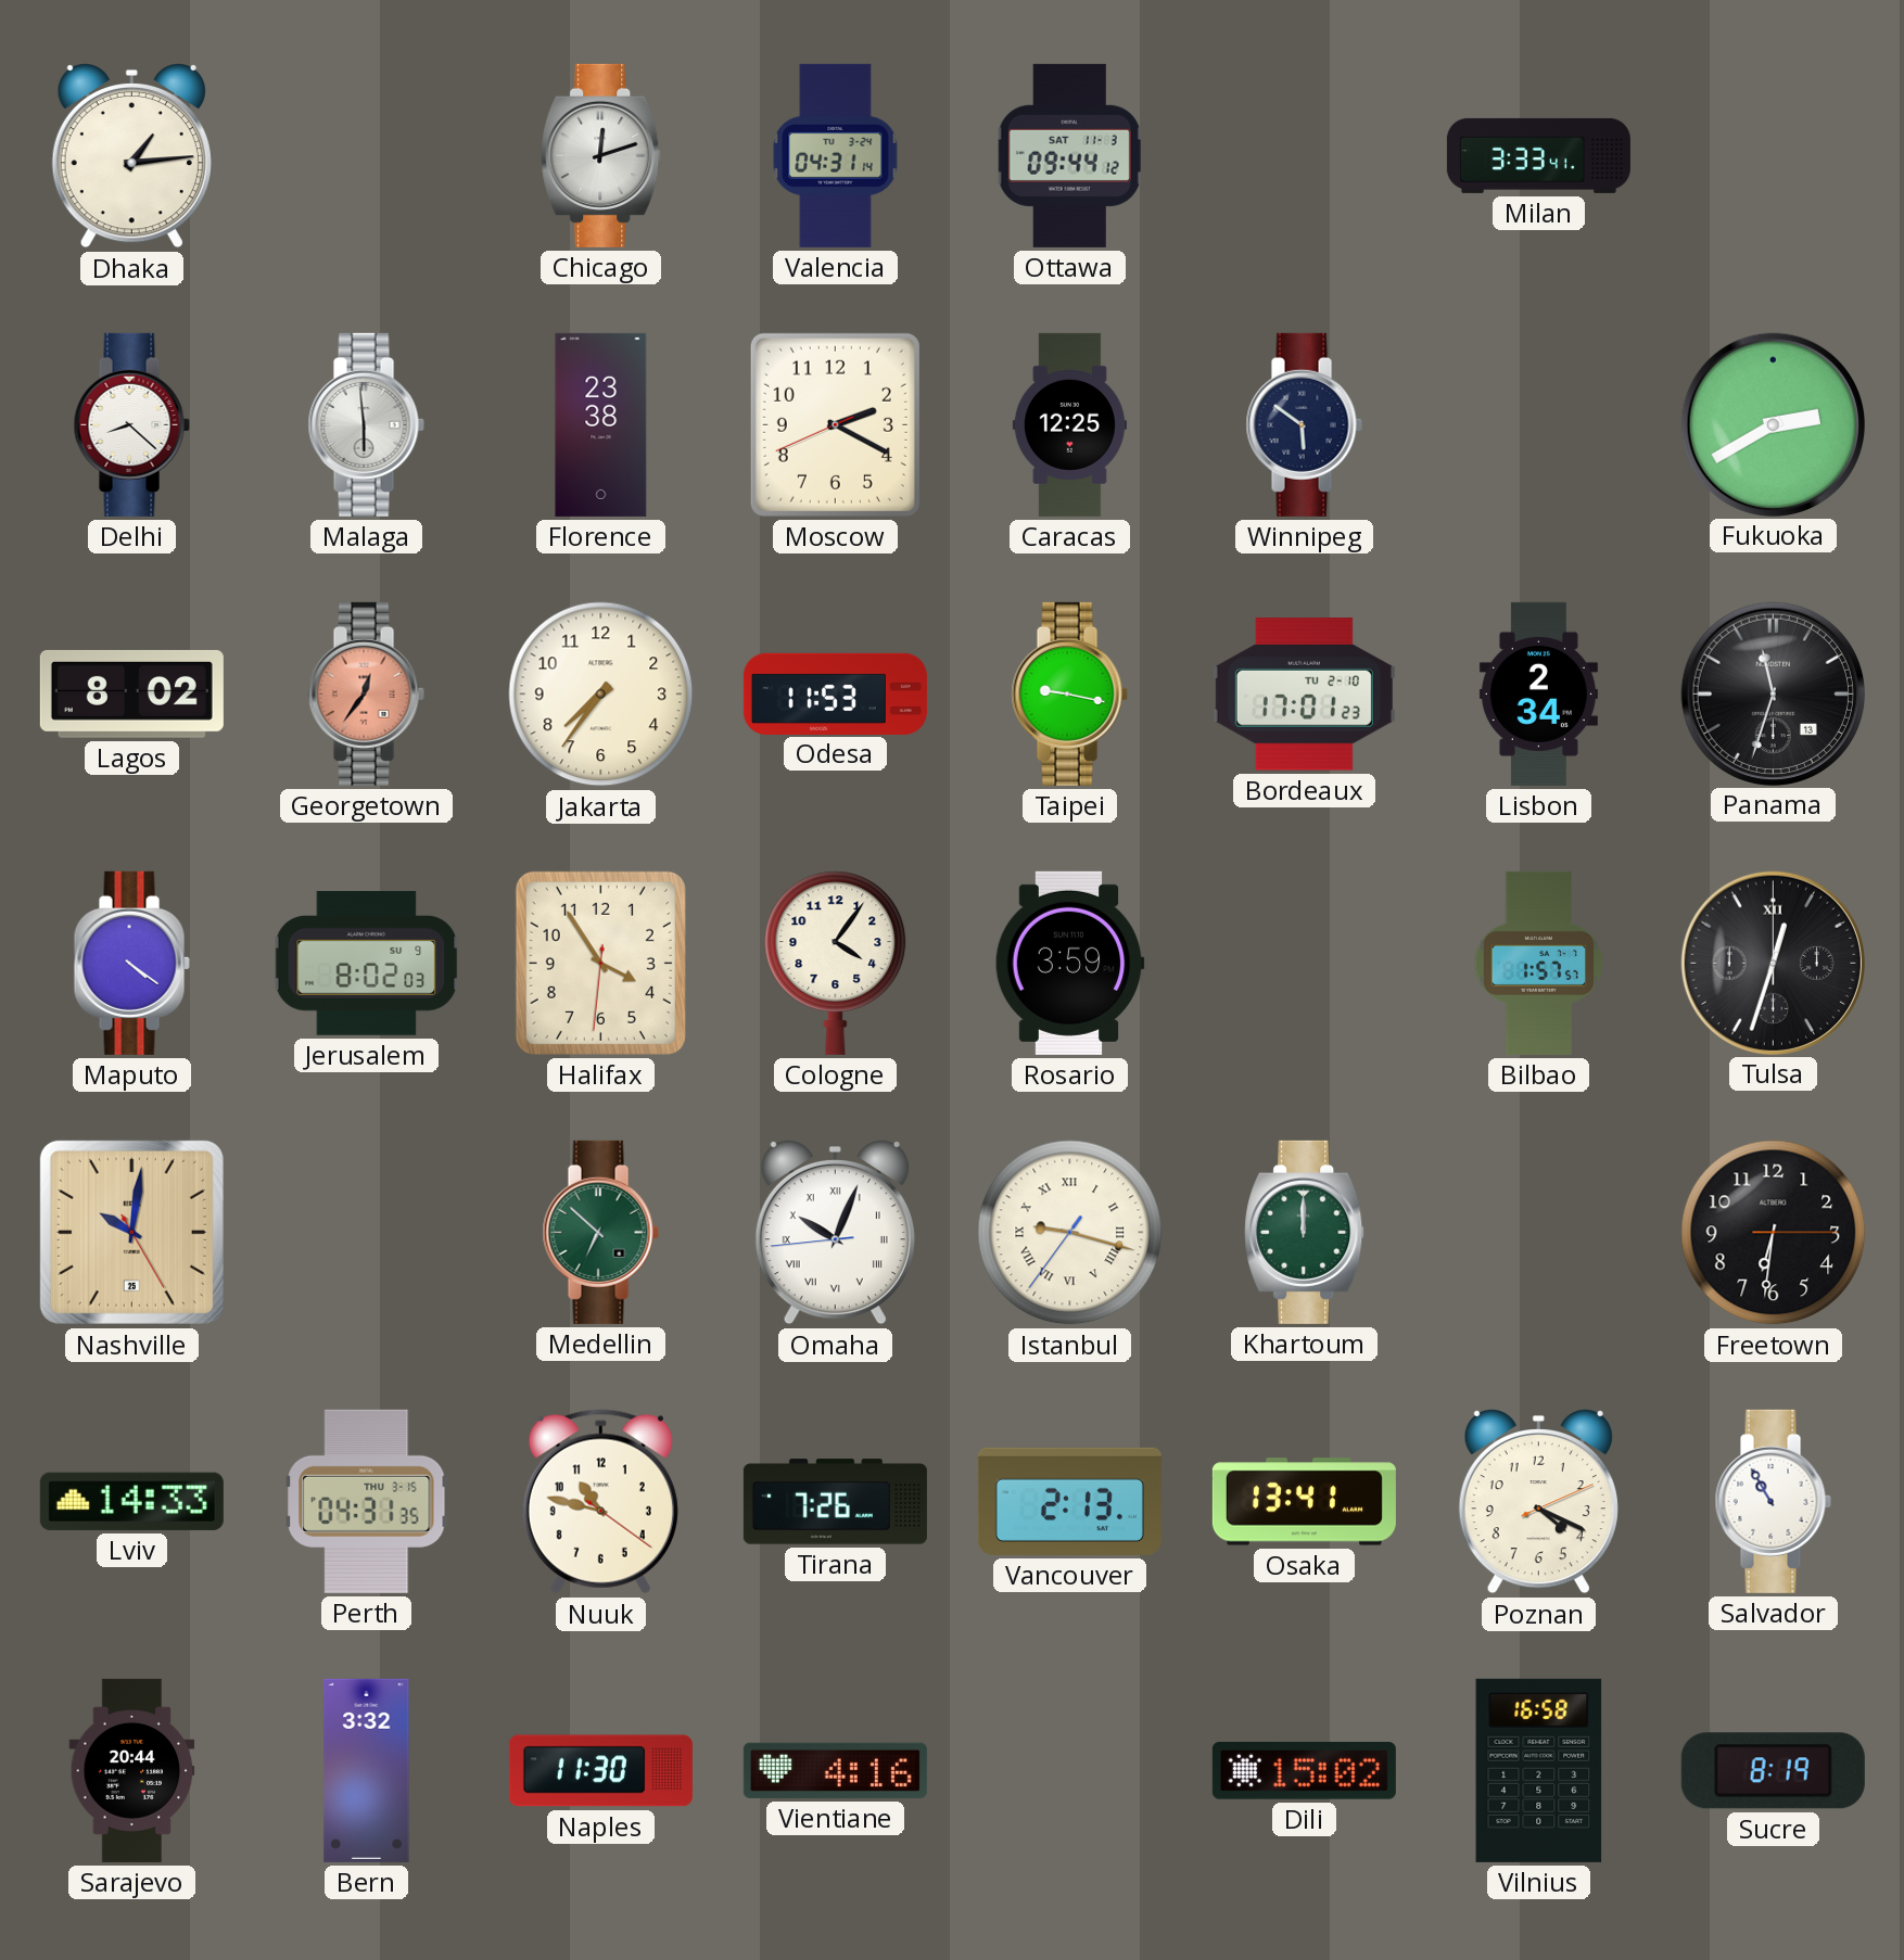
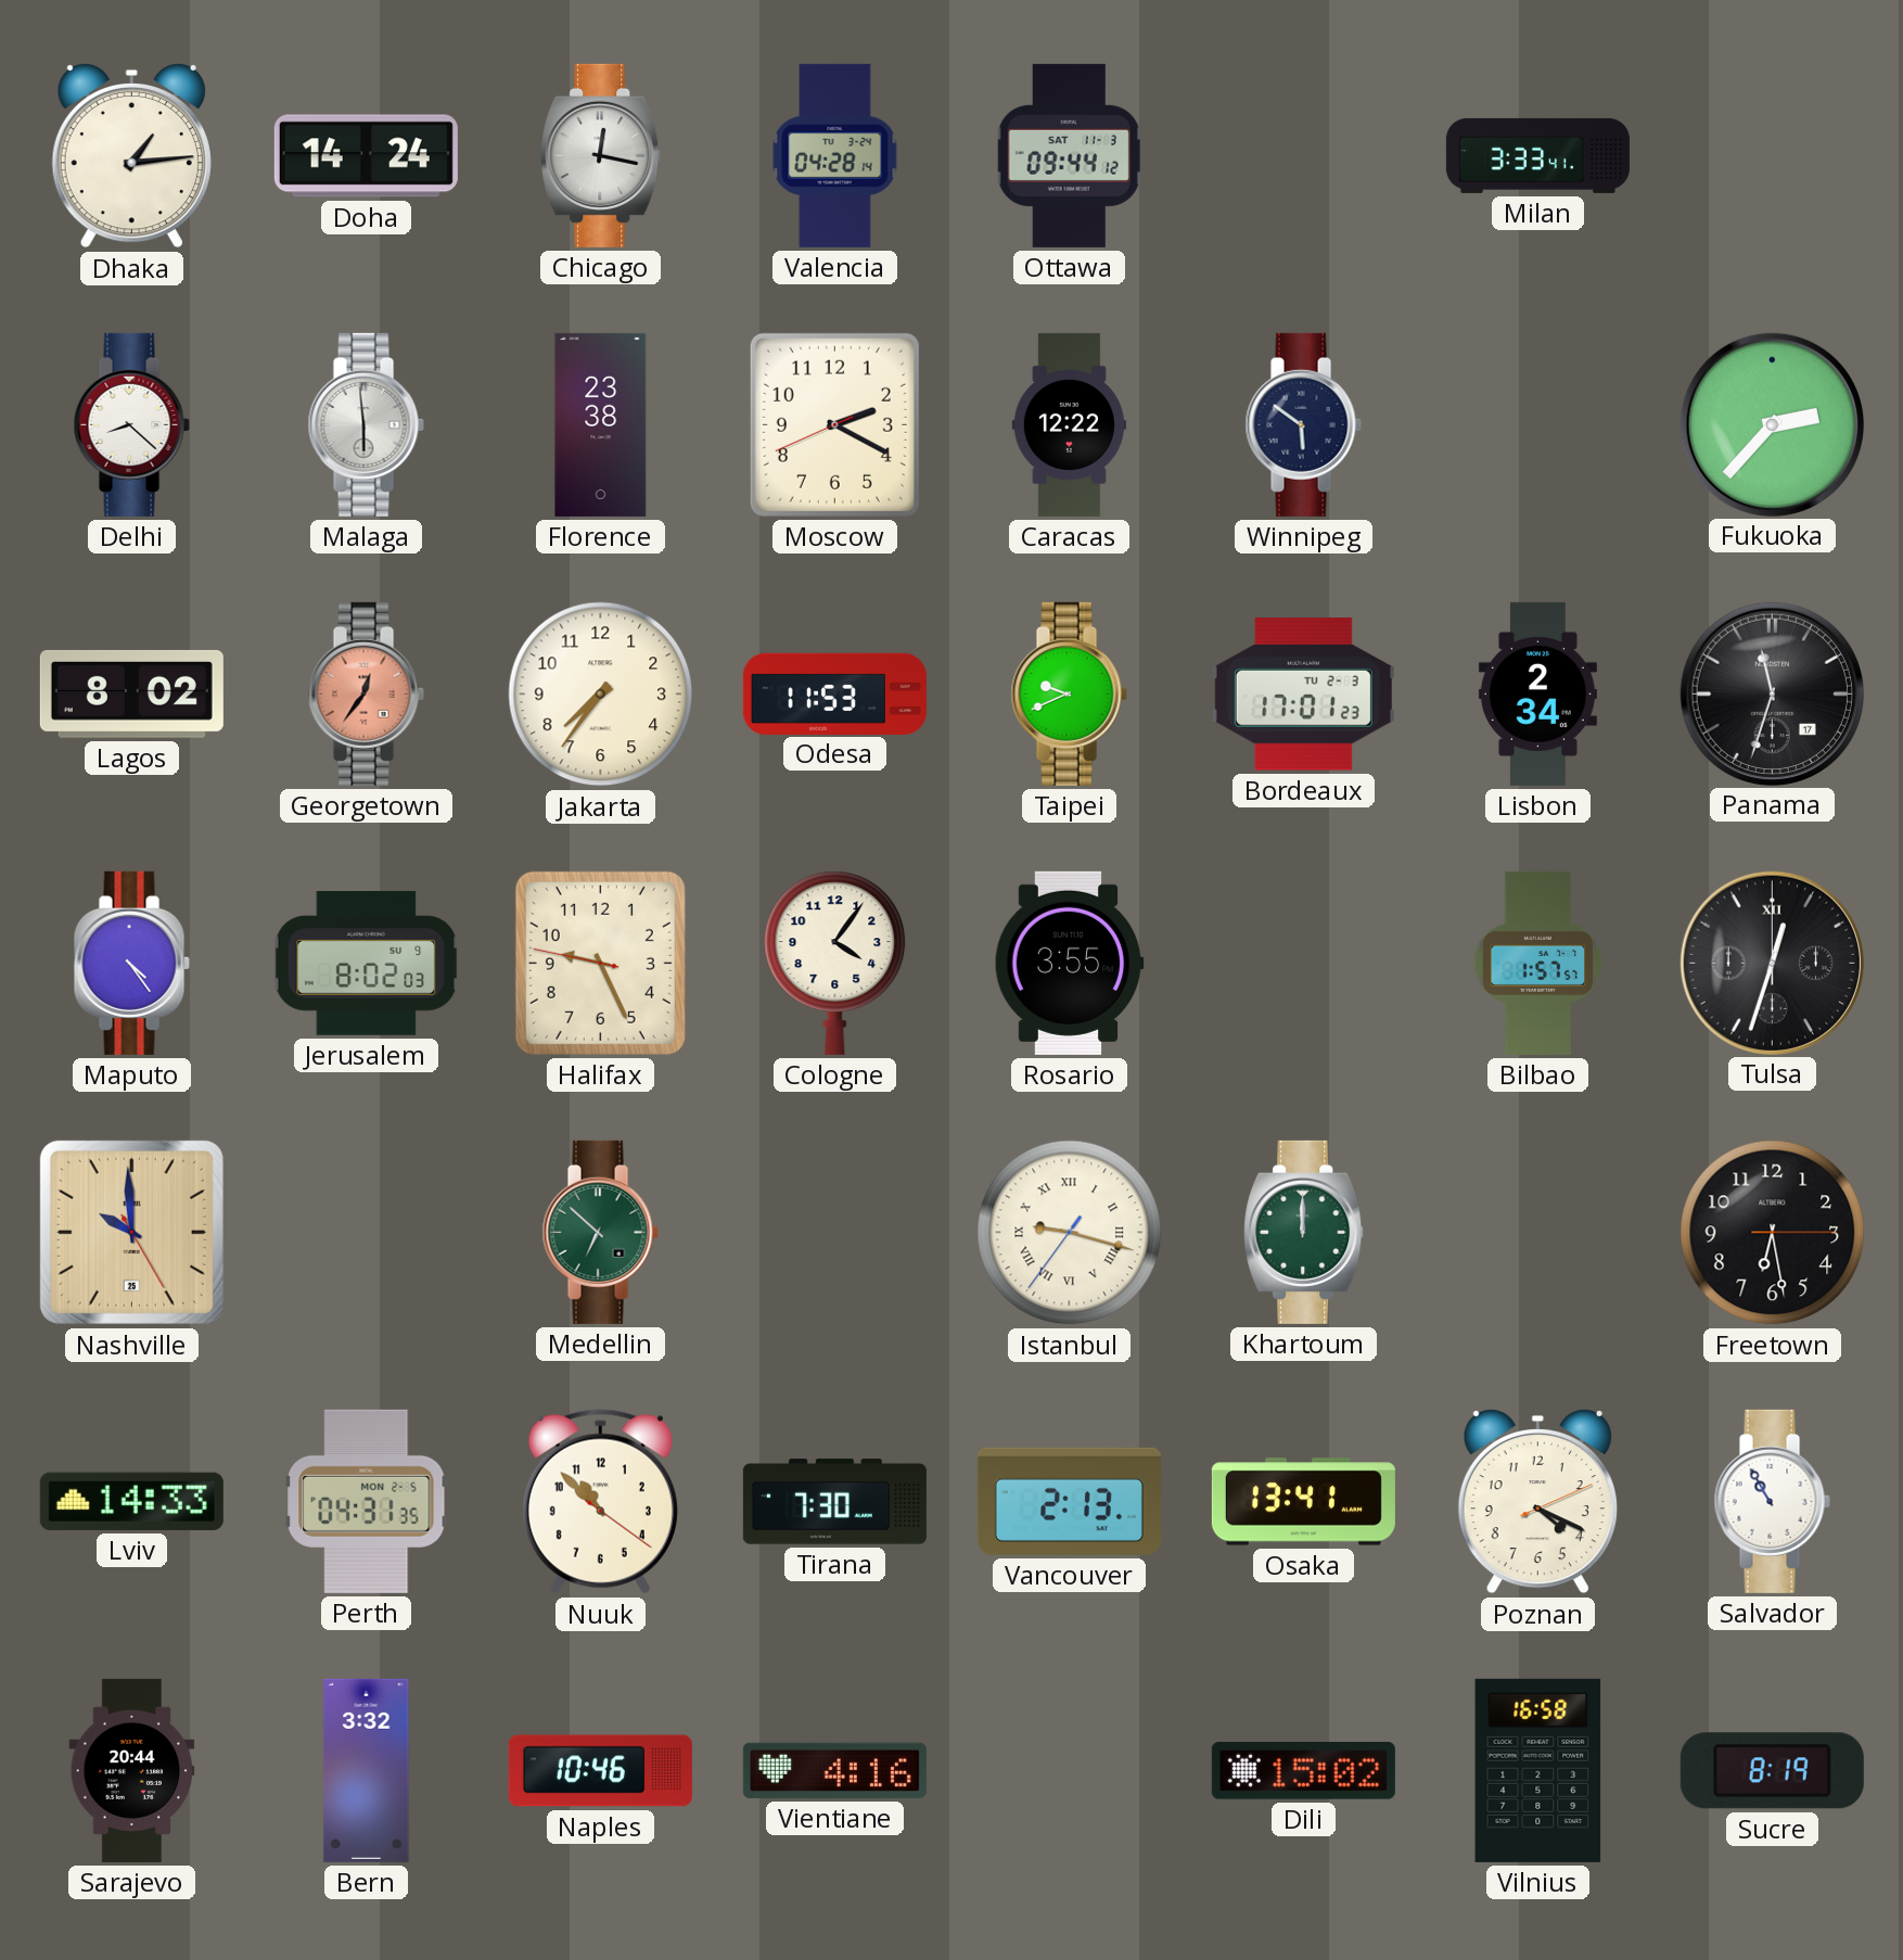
Doha: none -> 14:24 (366, 156)
Chicago: 12:12 -> 12:17 (601, 155)
Valencia: 04:31 -> 04:28 (835, 155)
Caracas: 12:25 -> 12:22 (1069, 424)
Fukuoka: 2:40 -> 2:37 (1772, 424)
Taipei: 9:17 -> 9:41 (1069, 693)
Bordeaux date: TU 2-10 -> TU 2-3 (1303, 695)
Panama date: 13 -> 17 (1772, 693)
Maputo: 4:21 -> 4:24 (131, 963)
Halifax: 3:54 -> 9:25 (600, 963)
Rosario: 3:59 -> 3:55 (1069, 963)
Nashville: 10:01 -> 9:59 (131, 1232)
Omaha: 10:03 -> none (835, 1232)
Freetown: 6:31 -> 6:28 (1773, 1233)
Perth date: THU 3-15 -> MON 2-5 (367, 1501)
Nuuk: 10:47 -> 10:52 (600, 1502)
Tirana: 7:26 -> 7:30 (834, 1502)
Naples: 11:30 -> 10:46 (600, 1771)
